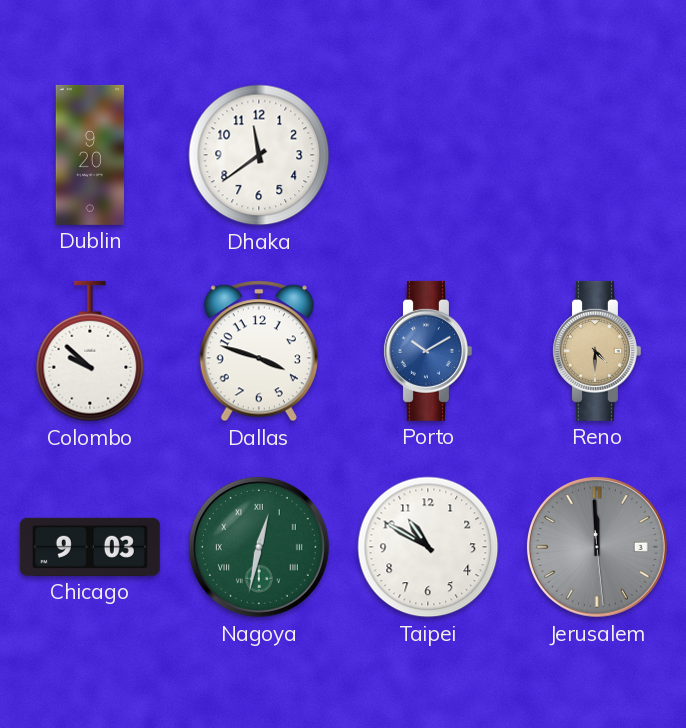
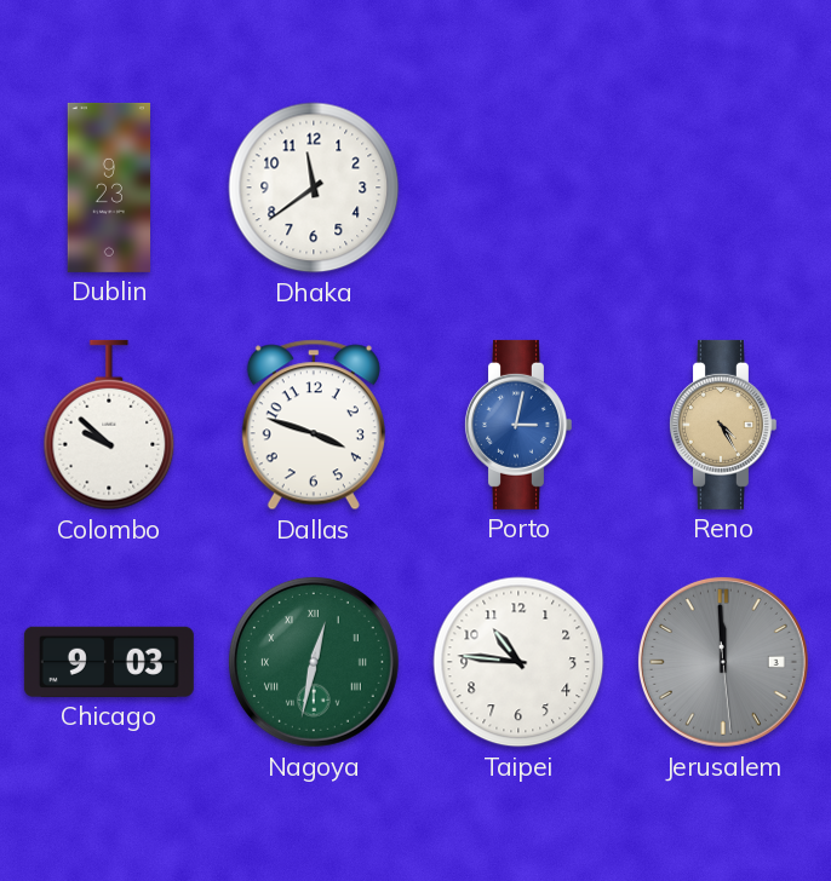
Dublin: 9:20 -> 9:23 (109, 188)
Porto: 10:10 -> 3:02 (517, 425)
Reno: 4:30 -> 4:25 (722, 425)
Taipei: 10:50 -> 10:46 (518, 662)
